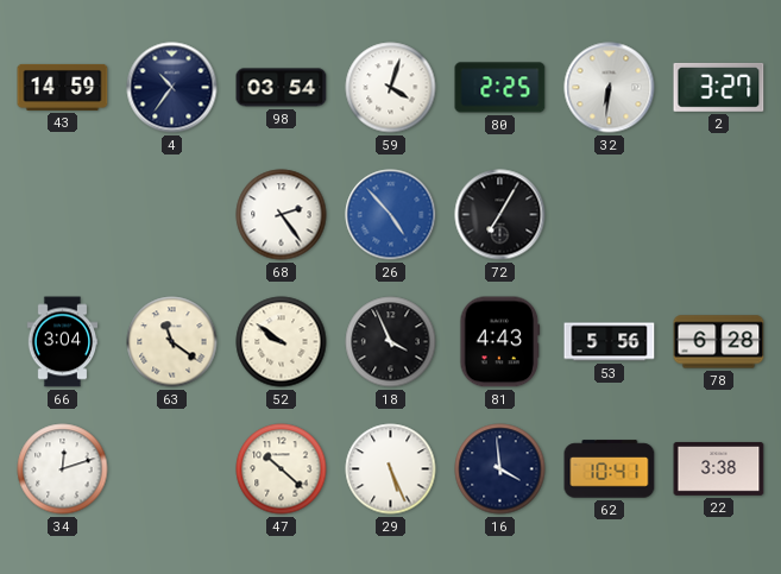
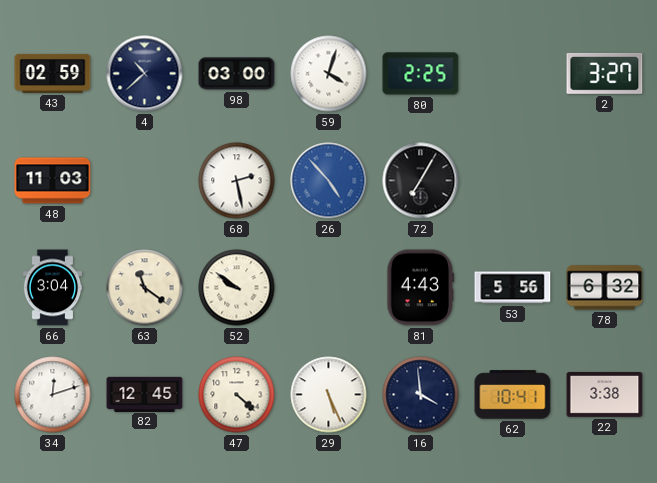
43: 14:59 -> 02:59 (53, 73)
4: 10:36 -> 10:38 (145, 74)
98: 03:54 -> 03:00 (237, 74)
32: 6:31 -> none (610, 88)
48: none -> 11:03 (53, 181)
68: 2:24 -> 2:28 (237, 181)
18: 3:56 -> none (391, 342)
78: 6:28 -> 6:32 (605, 288)
82: none -> 12:45 (145, 394)
47: 10:22 -> 4:22 (237, 395)
